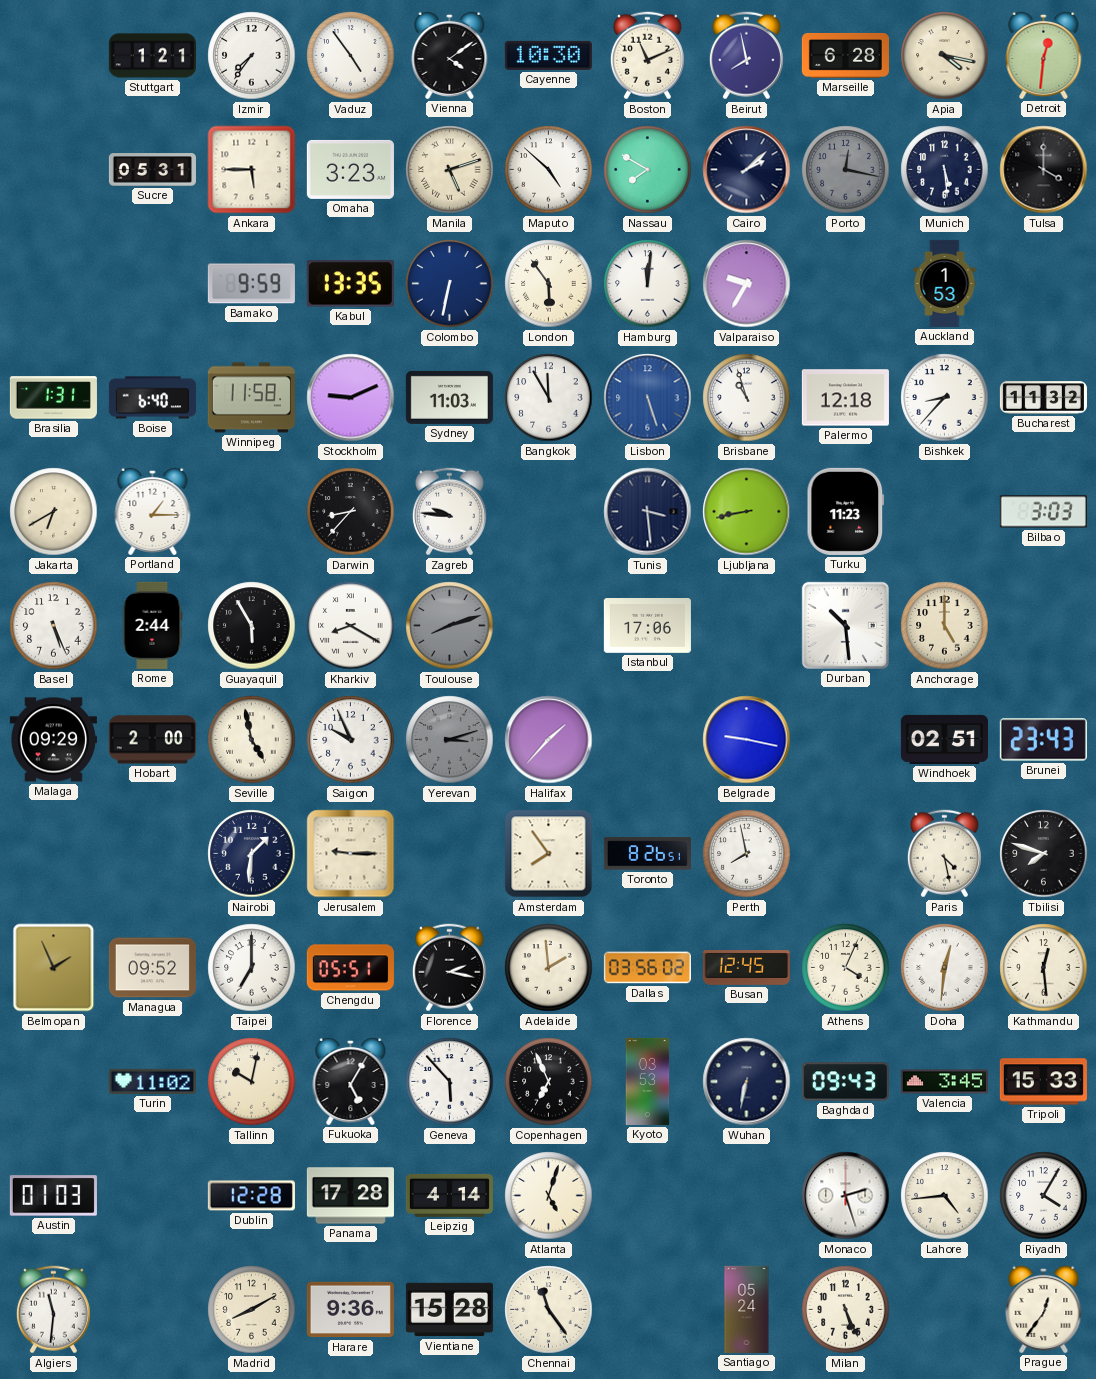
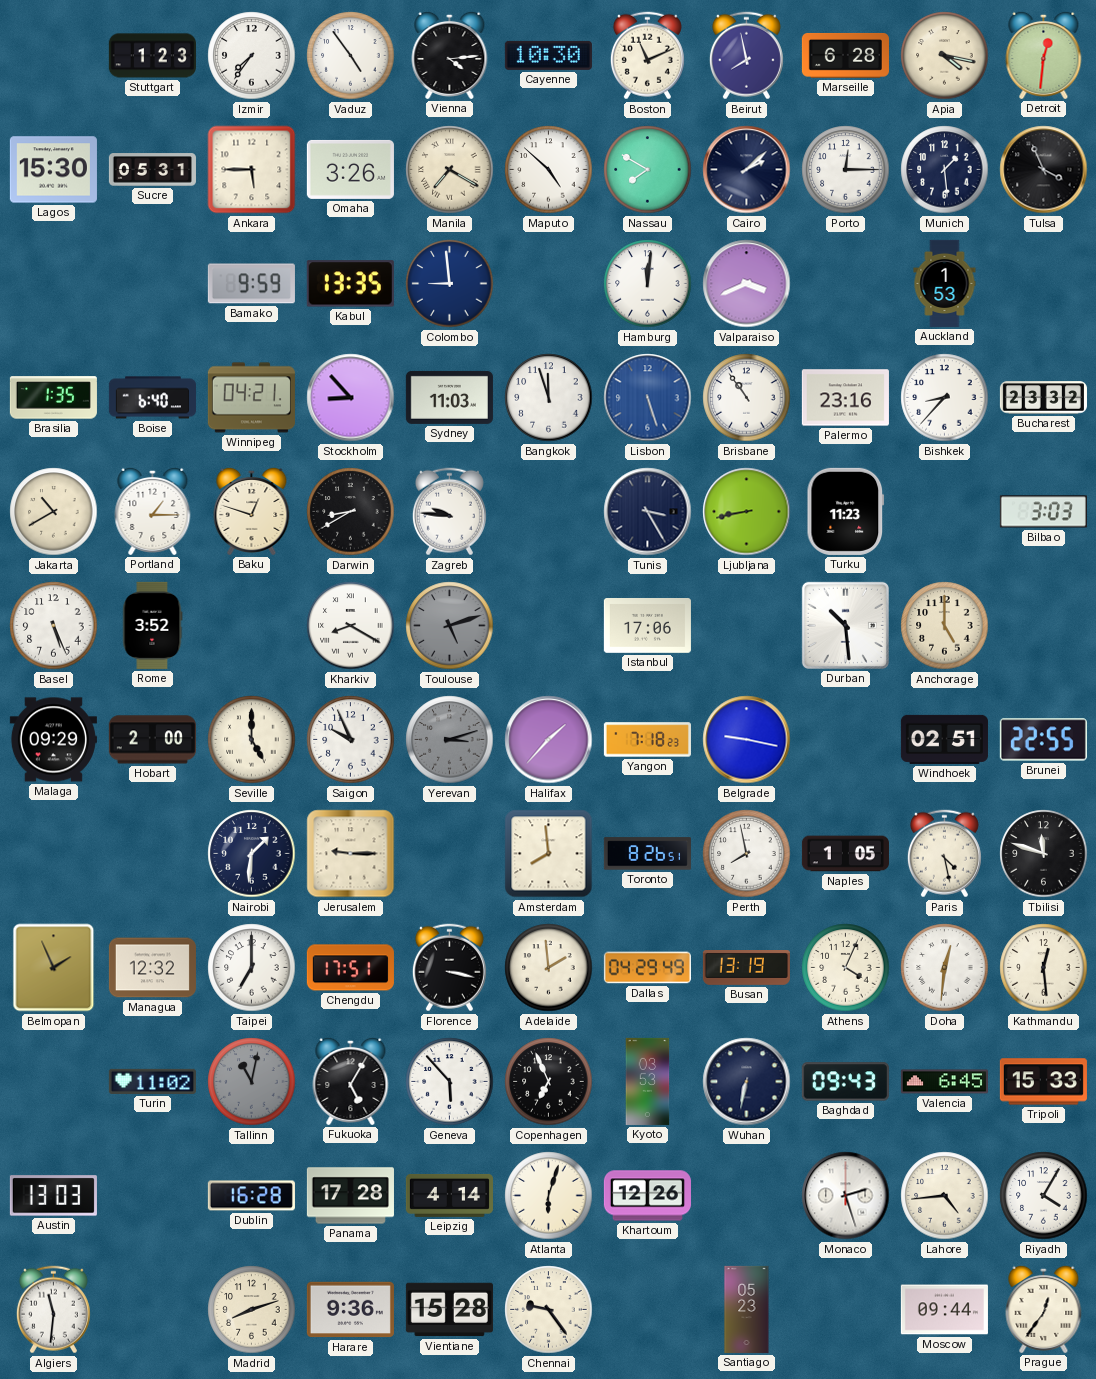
Stuttgart: 1:21 -> 1:23 (152, 56)
Vienna: 4:09 -> 4:14 (450, 55)
Lagos: none -> 15:30 (53, 170)
Omaha: 3:23 -> 3:26 (350, 169)
Manila: 5:12 -> 7:20 (450, 170)
Porto: 12:17 -> 12:15 (846, 170)
Porto dial: grey -> white (846, 170)
Munich: 5:29 -> 1:29 (945, 170)
Tulsa: 4:00 -> 3:56 (1044, 170)
Colombo: 6:32 -> 8:59 (450, 284)
London: 5:54 -> none (549, 284)
Valparaiso: 9:35 -> 3:41 (747, 284)
Brasilia: 1:31 -> 1:35 (53, 398)
Winnipeg: 11:58 -> 04:21 (251, 398)
Stockholm: 9:11 -> 8:53 (351, 398)
Bangkok: 11:55 -> 11:57 (549, 398)
Brisbane: 10:57 -> 10:54 (747, 398)
Palermo: 12:18 -> 23:16 (845, 398)
Bucharest: 11:32 -> 23:32 (1043, 398)
Jakarta: 6:40 -> 10:40 (54, 512)
Baku: none -> 12:48 (252, 511)
Darwin: 8:37 -> 8:40 (351, 512)
Tunis: 3:29 -> 3:25 (648, 512)
Rome: 2:44 -> 3:52 (153, 625)
Guayaquil: 5:55 -> none (252, 626)
Toulouse: 8:12 -> 5:12 (450, 626)
Seville: 4:58 -> 5:00 (252, 740)
Yangon: none -> 7:18 (647, 740)
Brunei: 23:43 -> 22:55 (1043, 740)
Amsterdam: 7:54 -> 7:59 (549, 854)
Naples: none -> 1:05 (845, 854)
Tbilisi: 7:48 -> 11:48 (1044, 854)
Managua: 09:52 -> 12:32 (152, 968)
Chengdu: 05:51 -> 17:51 (350, 968)
Florence: 2:17 -> 3:17 (449, 968)
Dallas: 03:56 -> 04:29 (647, 968)
Busan: 12:45 -> 13:19 (746, 968)
Tallinn: 10:02 -> 11:02 (252, 1082)
Tallinn dial: cream -> grey (252, 1082)
Valencia: 3:45 -> 6:45 (944, 1082)
Austin: 01:03 -> 13:03 (53, 1196)
Dublin: 12:28 -> 16:28 (251, 1196)
Atlanta: 5:03 -> 6:03 (549, 1196)
Khartoum: none -> 12:26 (647, 1196)
Madrid: 8:10 -> 8:12 (252, 1310)
Chennai: 11:24 -> 9:24 (549, 1310)
Santiago: 05:24 -> 05:23 (747, 1309)
Milan: 5:26 -> none (846, 1310)
Moscow: none -> 09:44 (944, 1310)
